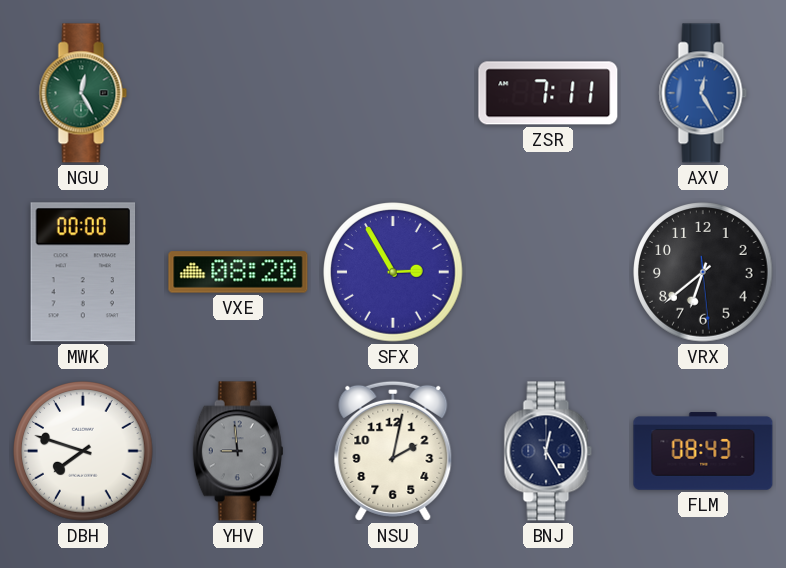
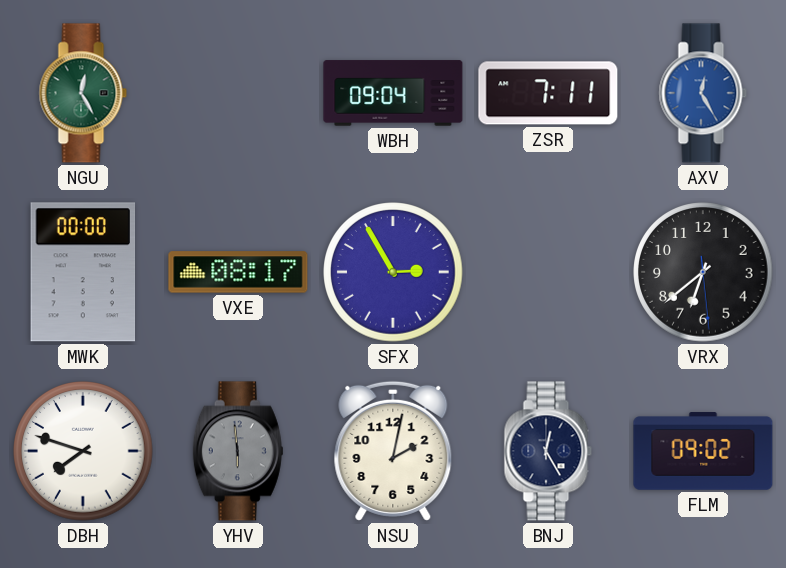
WBH: none -> 09:04 (393, 93)
VXE: 08:20 -> 08:17 (238, 272)
YHV: 8:59 -> 5:59 (238, 451)
FLM: 08:43 -> 09:02 (703, 451)
